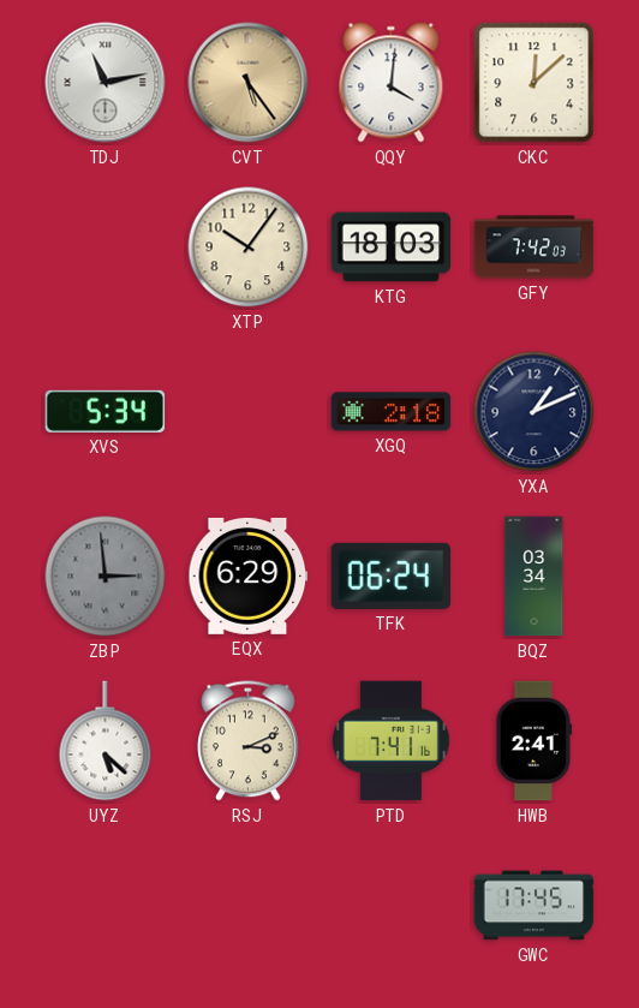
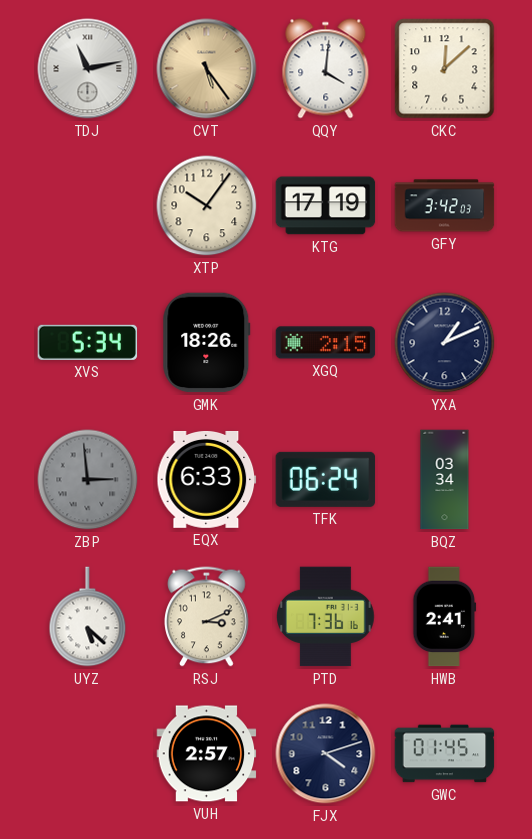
KTG: 18:03 -> 17:19 (326, 206)
GFY: 7:42 -> 3:42 (445, 206)
GMK: none -> 18:26 (207, 343)
XGQ: 2:18 -> 2:15 (326, 343)
EQX: 6:29 -> 6:33 (207, 479)
PTD: 7:41 -> 7:36 (326, 617)
VUH: none -> 2:57 (207, 754)
FJX: none -> 4:12 (326, 754)
GWC: 17:45 -> 01:45 (445, 754)
